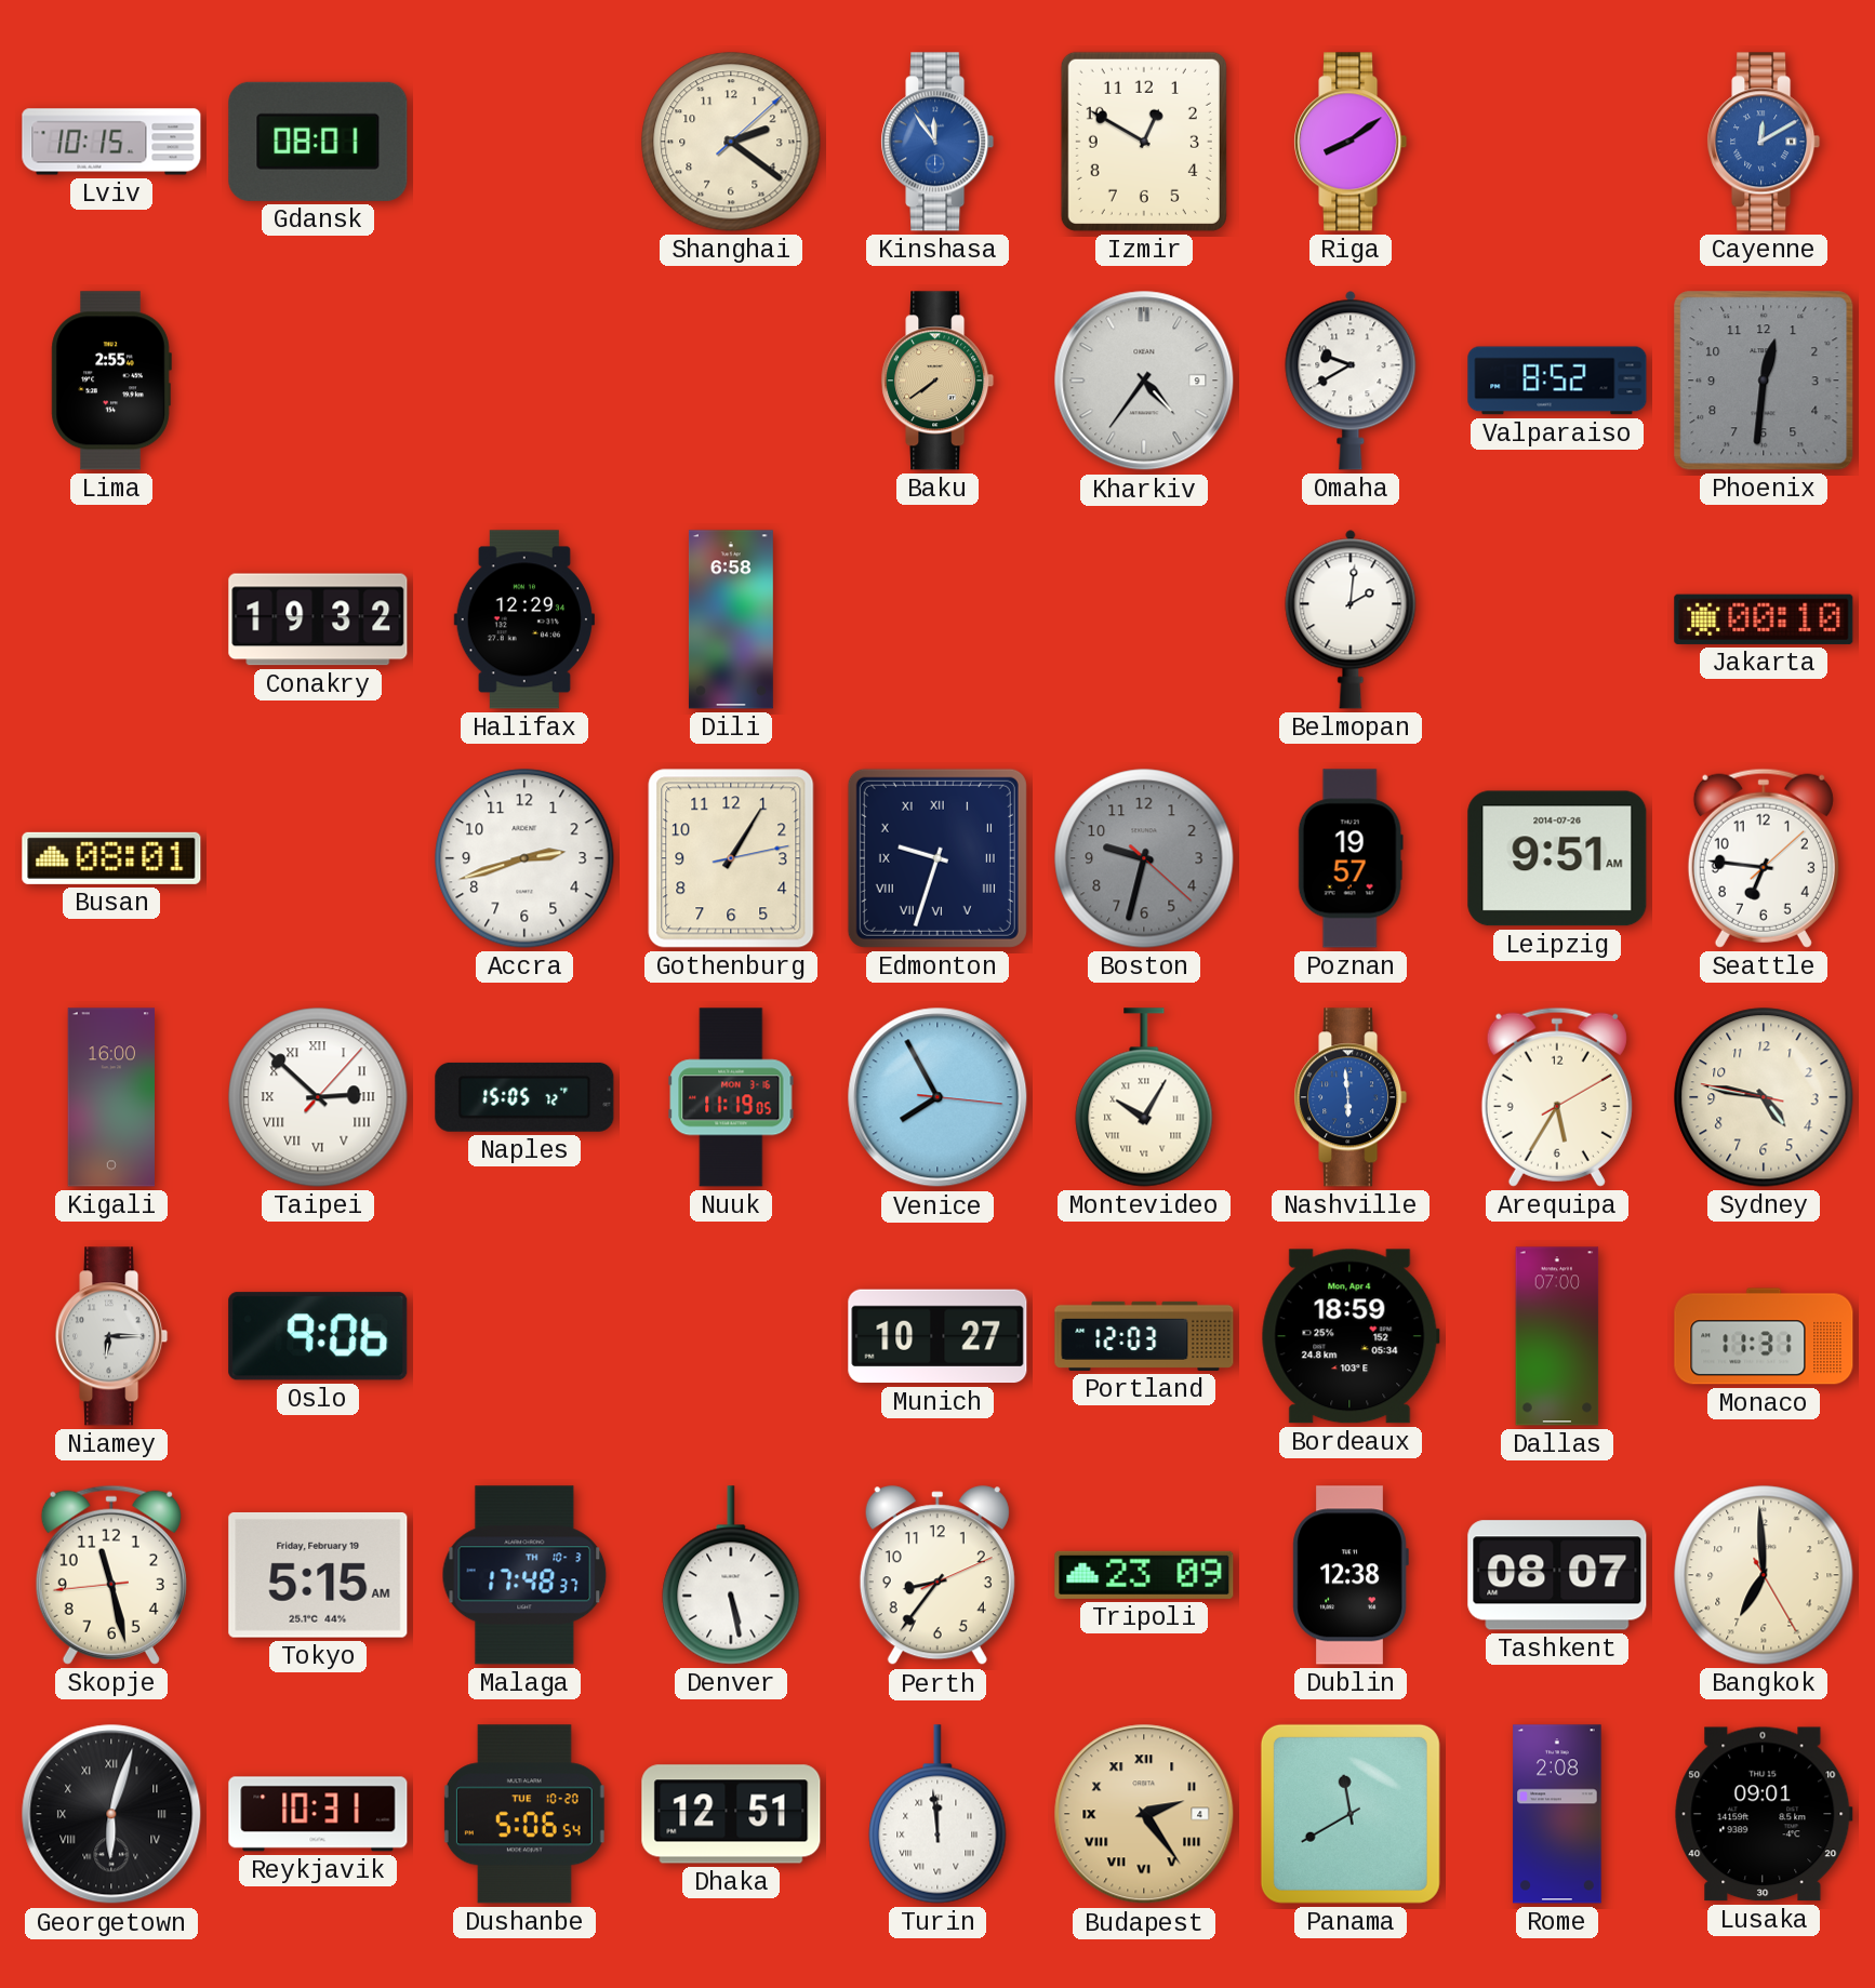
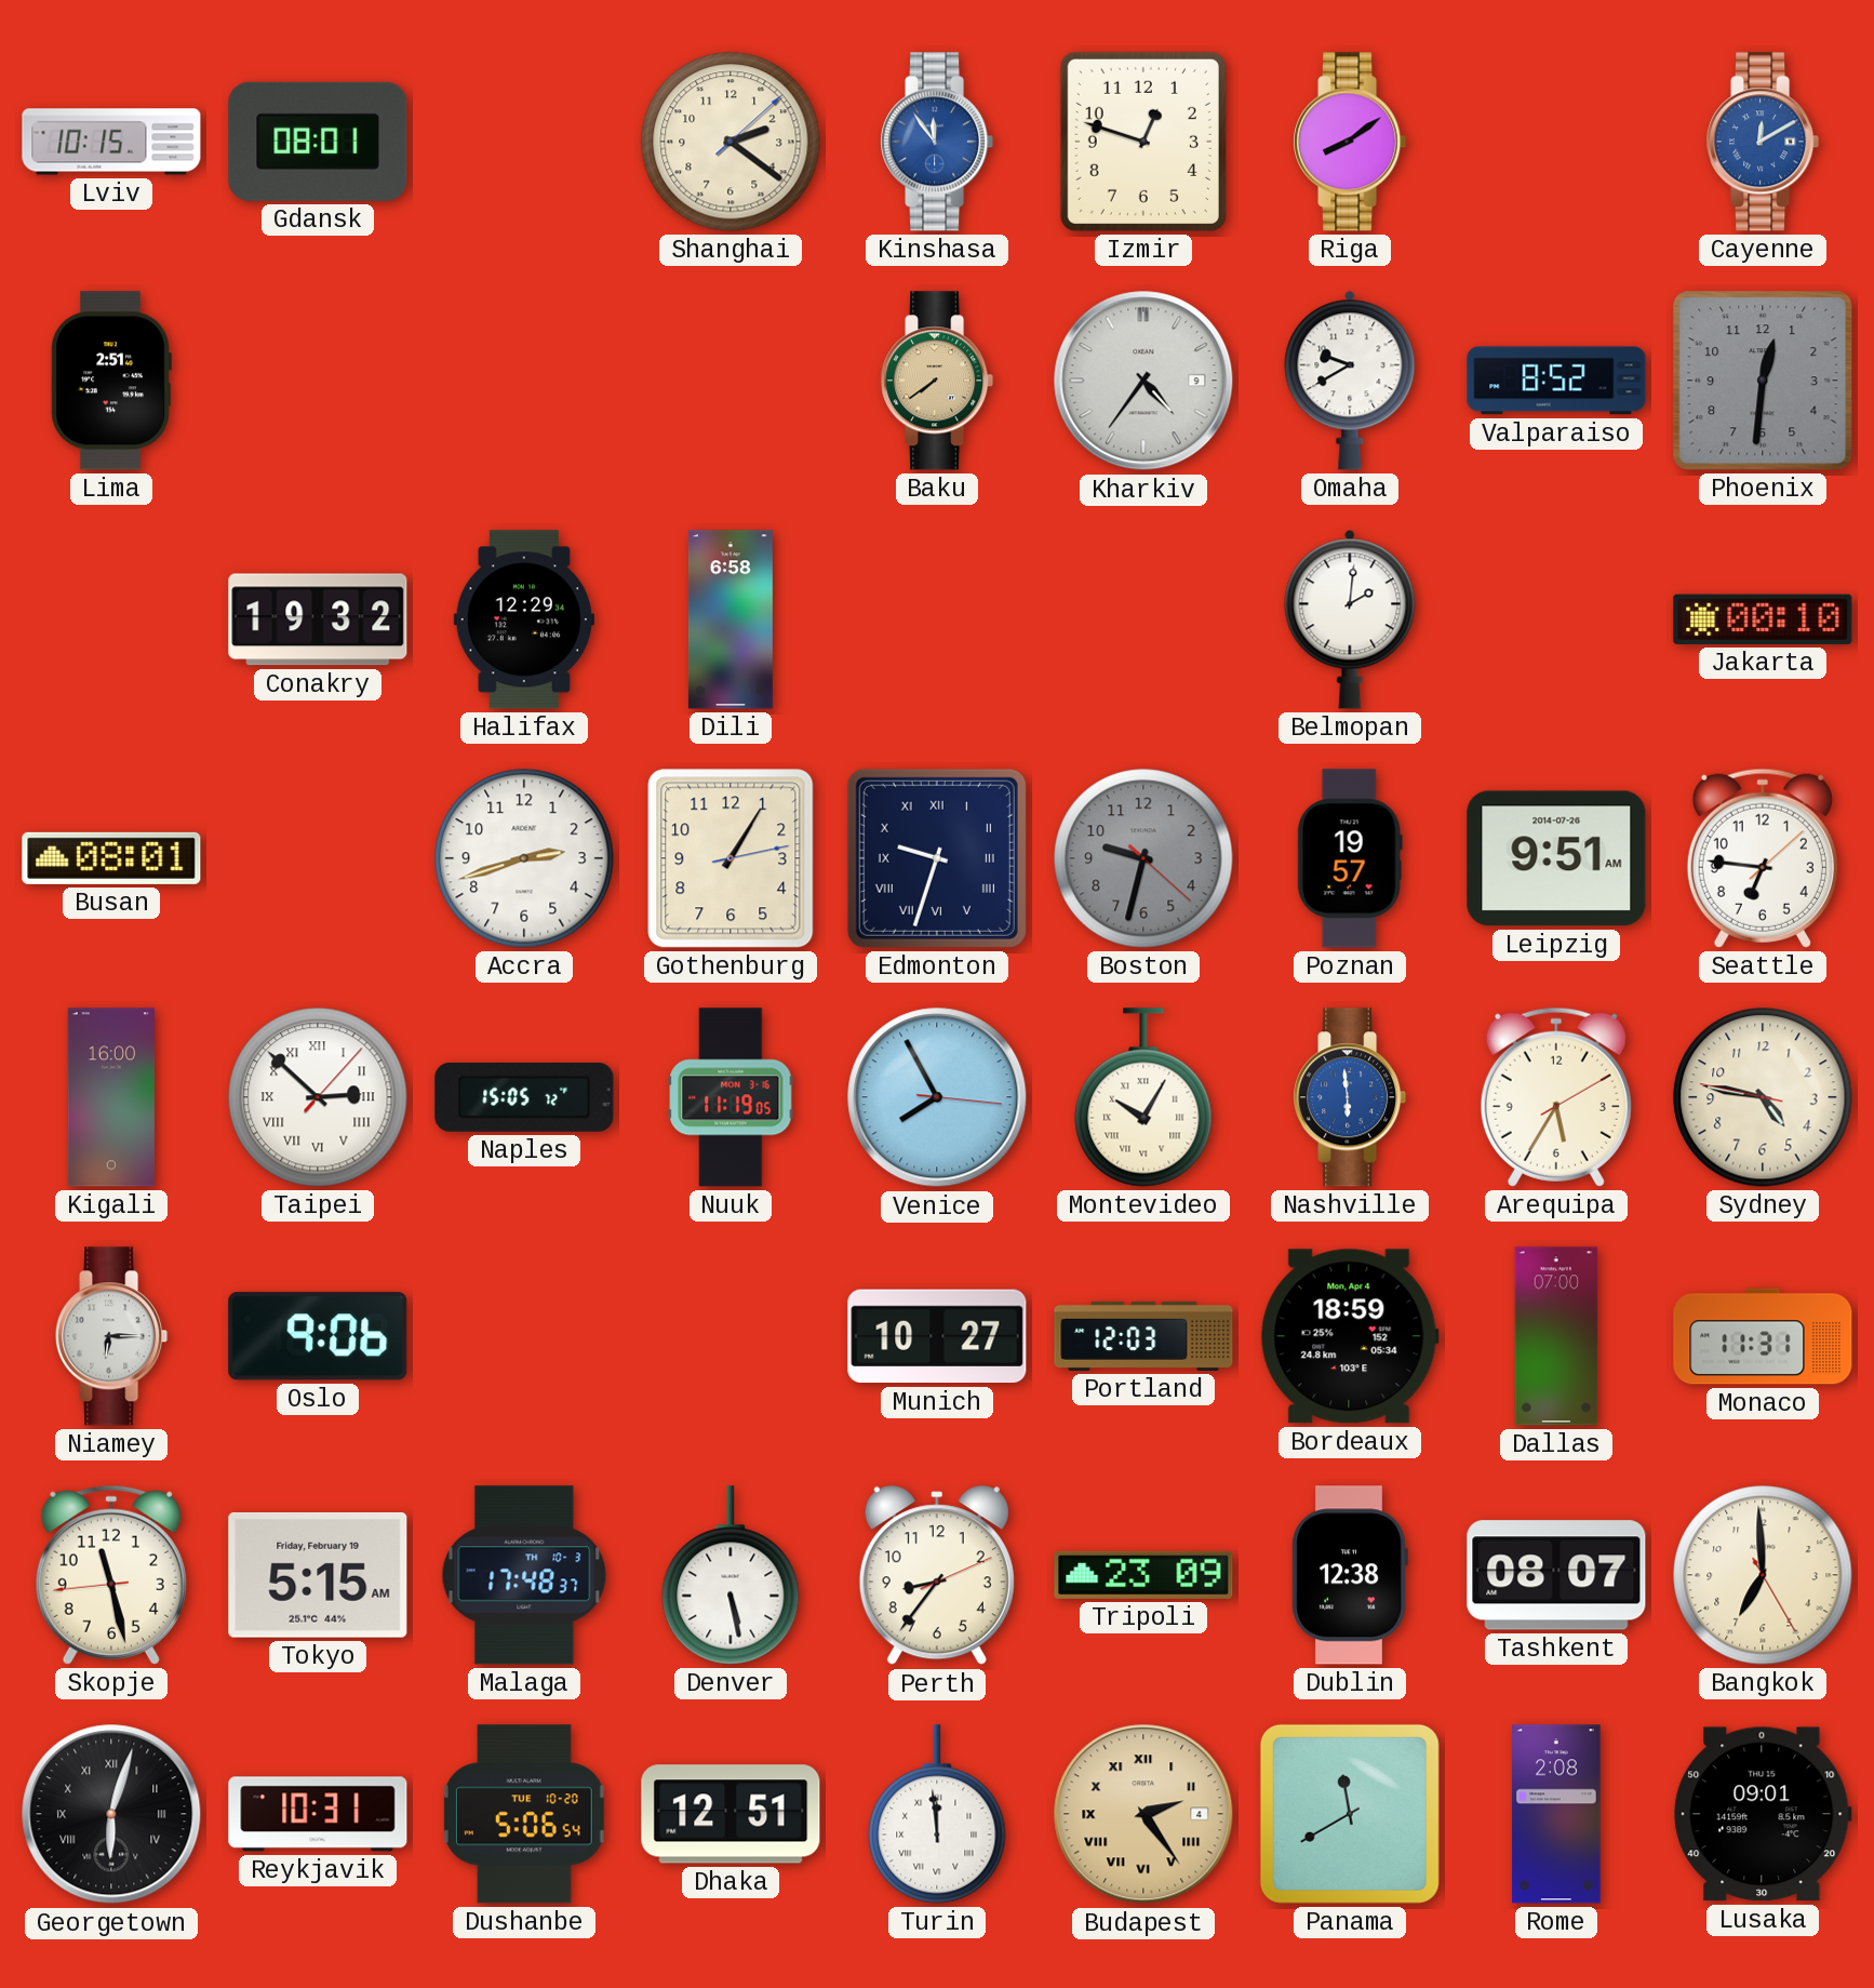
Izmir: 12:50 -> 12:48 (1143, 142)
Lima: 2:55 -> 2:51 (111, 381)
